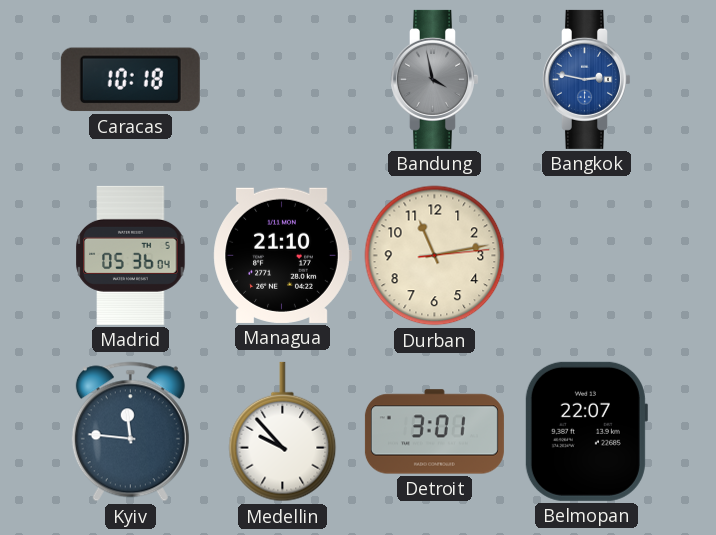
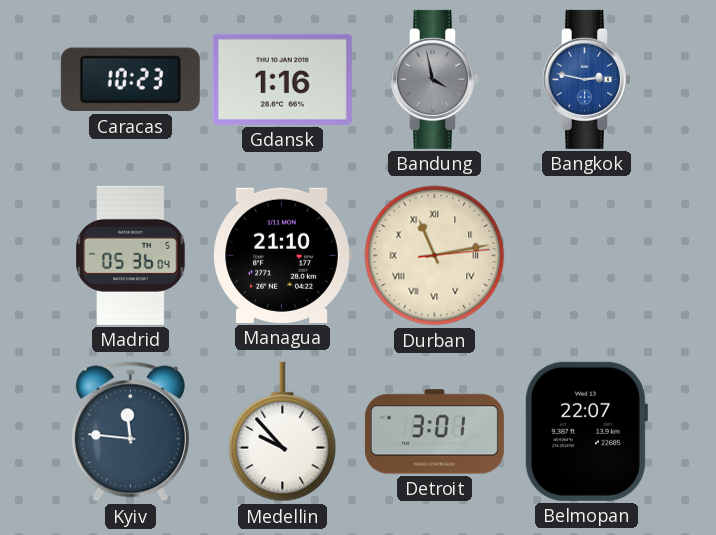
Caracas: 10:18 -> 10:23 (130, 80)
Gdansk: none -> 1:16 (282, 79)
Durban numerals: Arabic -> Roman (435, 256)
